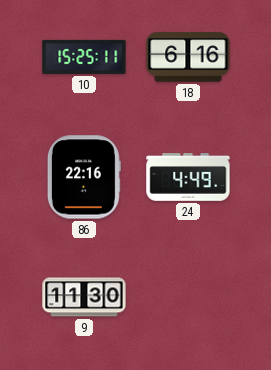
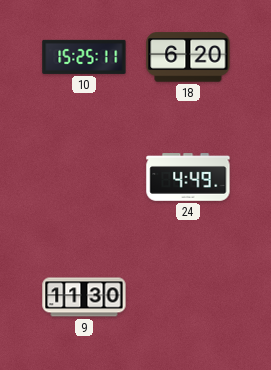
18: 6:16 -> 6:20 (188, 57)
86: 22:16 -> none (84, 177)
